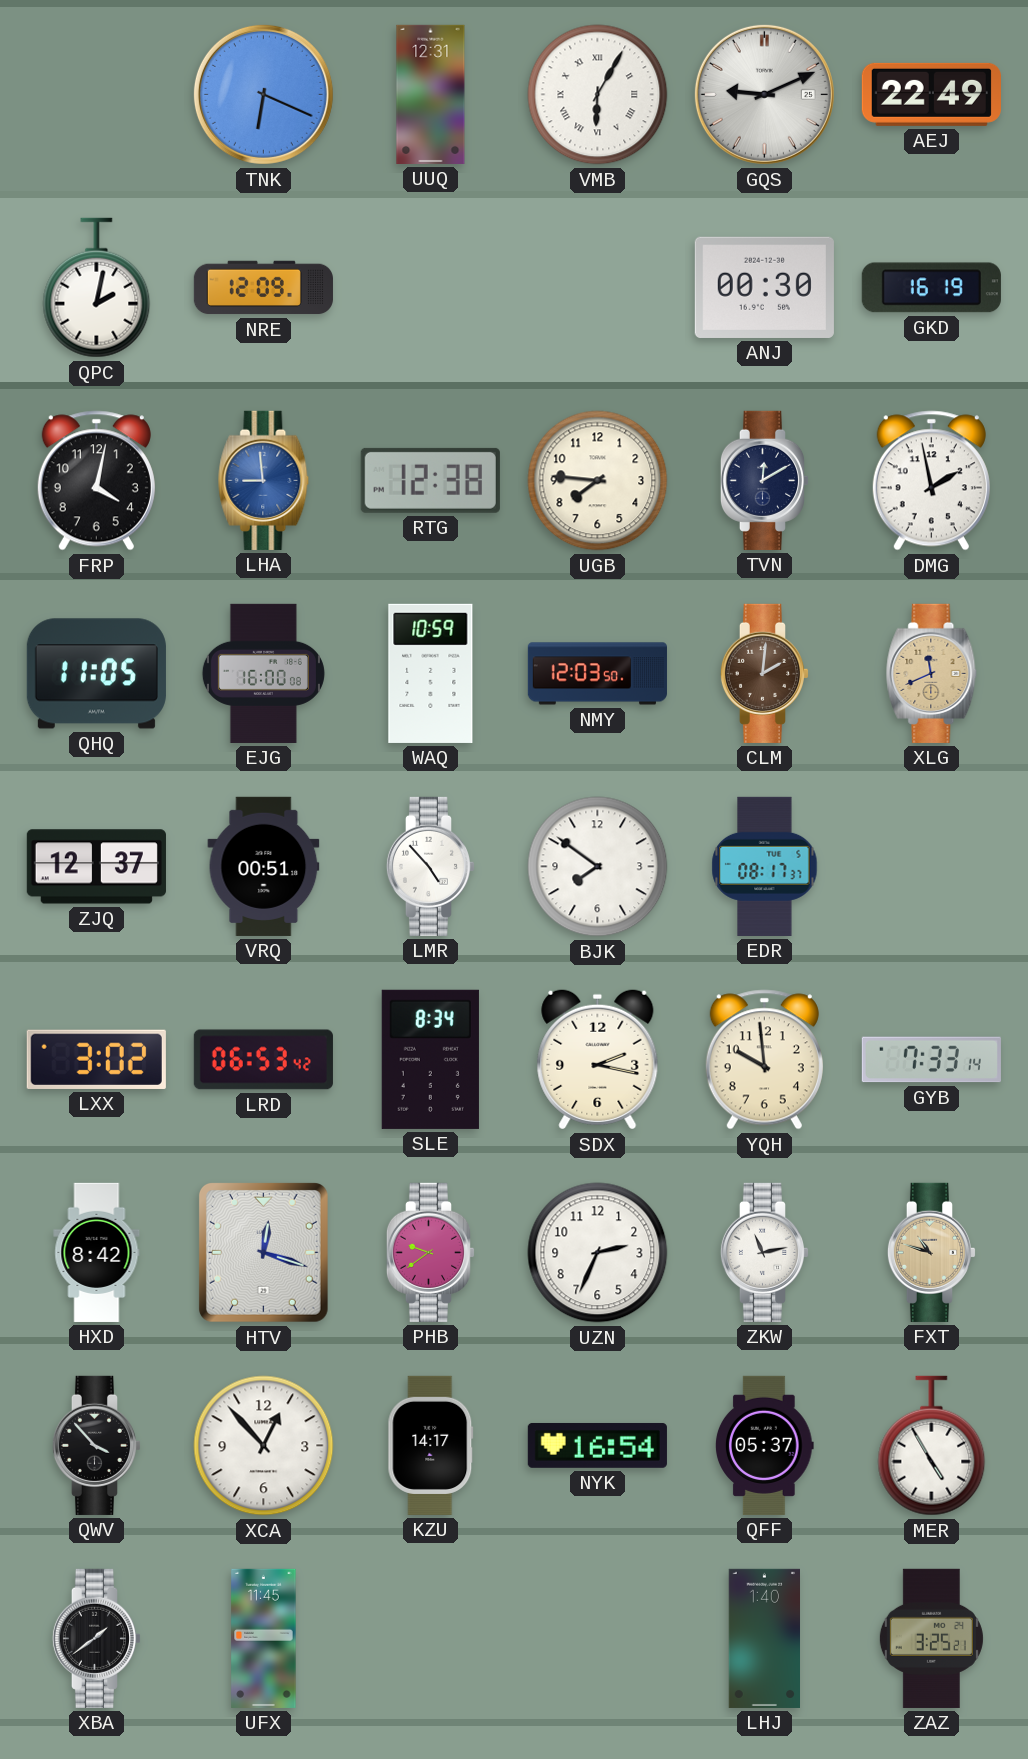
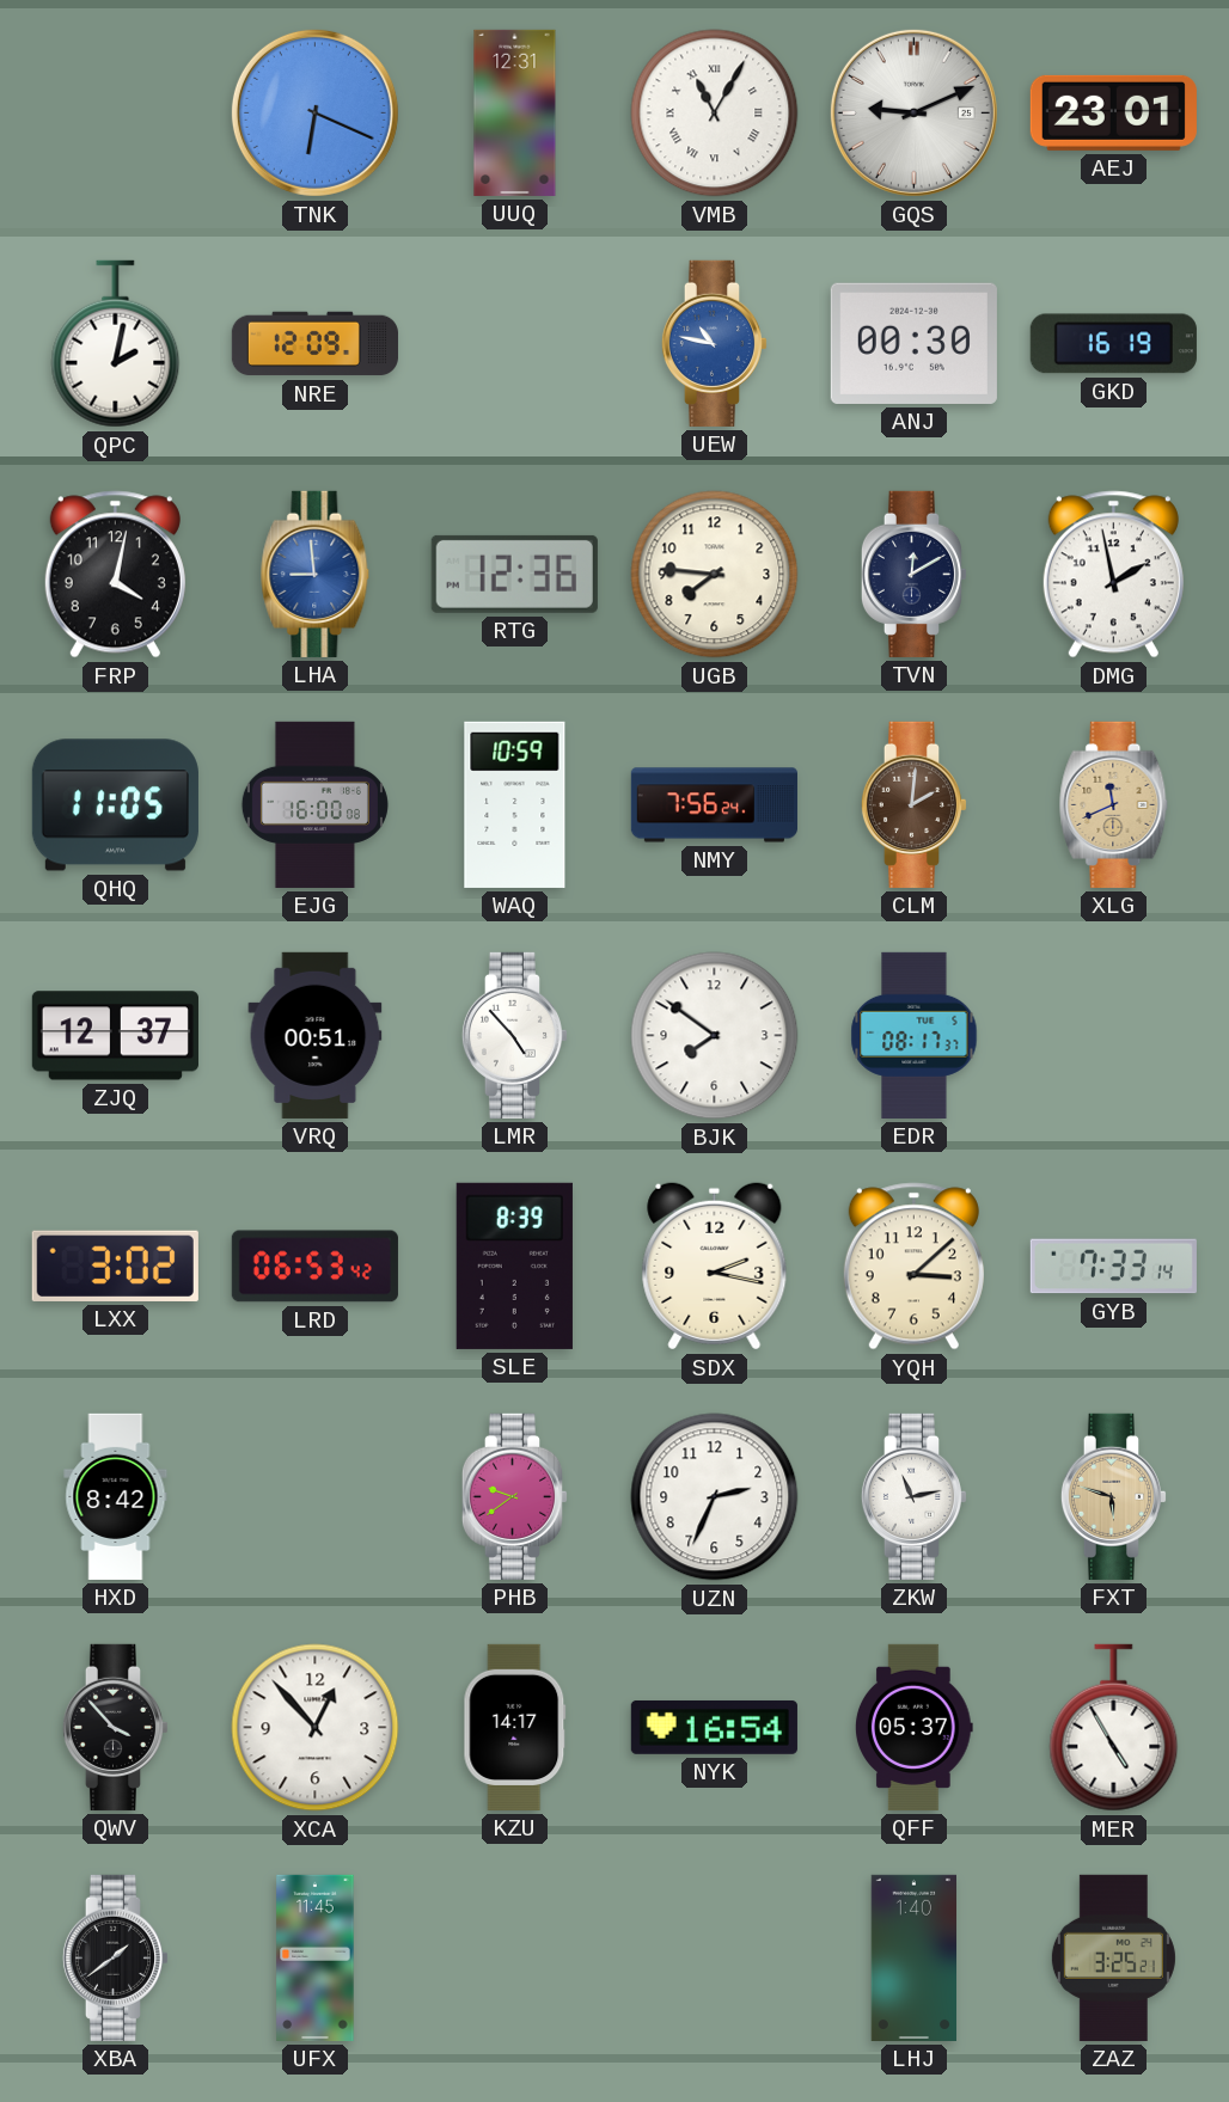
VMB: 6:05 -> 11:05 (715, 114)
AEJ: 22:49 -> 23:01 (1113, 112)
UEW: none -> 10:47 (715, 343)
RTG: 12:38 -> 12:36 (514, 574)
NMY: 12:03 -> 7:56 (714, 805)
SLE: 8:34 -> 8:39 (514, 1266)
YQH: 9:59 -> 3:08 (913, 1267)
HTV: 12:18 -> none (263, 1252)
FXT: 10:48 -> 5:48 (1114, 1496)
